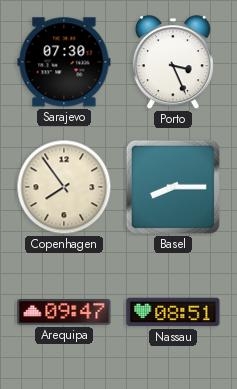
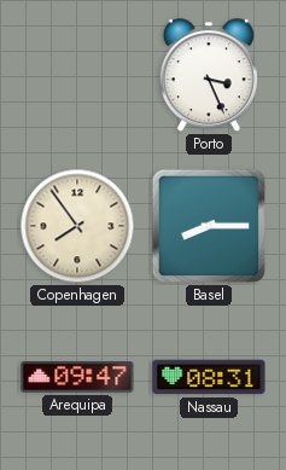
Sarajevo: 07:30 -> none (64, 62)
Nassau: 08:51 -> 08:31 (209, 377)
